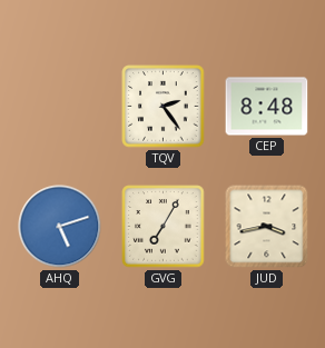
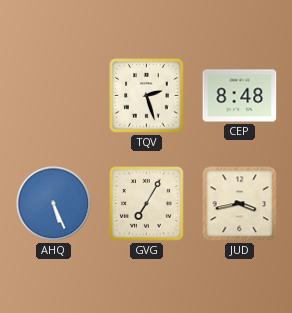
TQV: 2:24 -> 2:27 (147, 96)
AHQ: 5:12 -> 5:26 (54, 204)
